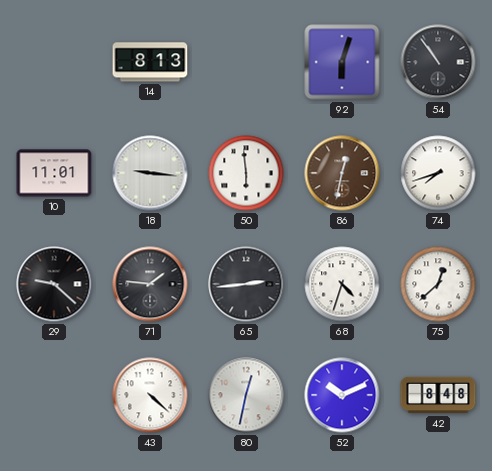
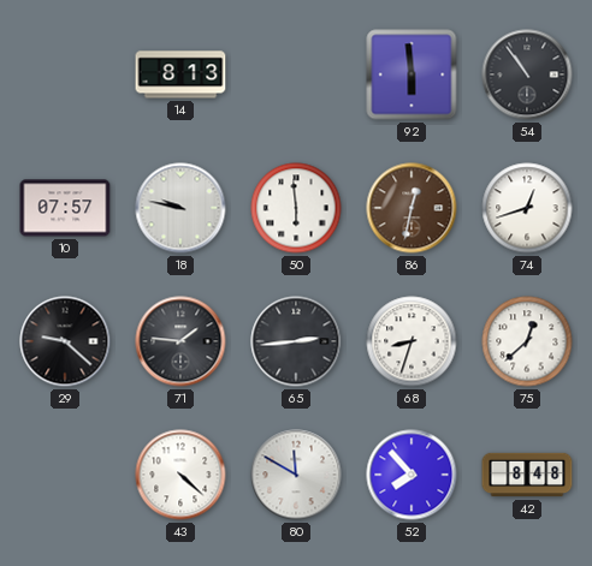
92: 6:03 -> 5:59 (412, 75)
10: 11:01 -> 07:57 (65, 208)
18: 9:16 -> 9:47 (180, 208)
74: 7:42 -> 12:42 (527, 208)
68: 4:33 -> 8:33 (412, 341)
80: 12:32 -> 11:50 (296, 475)
52: 10:11 -> 7:53 (412, 475)
